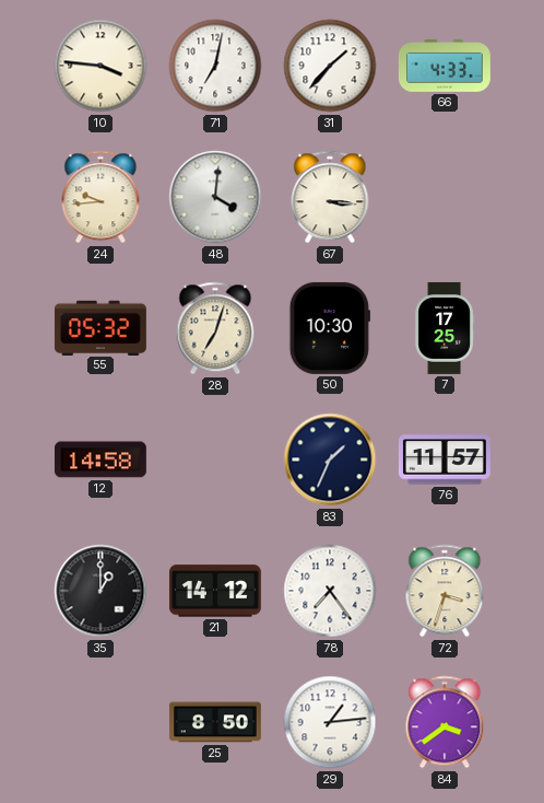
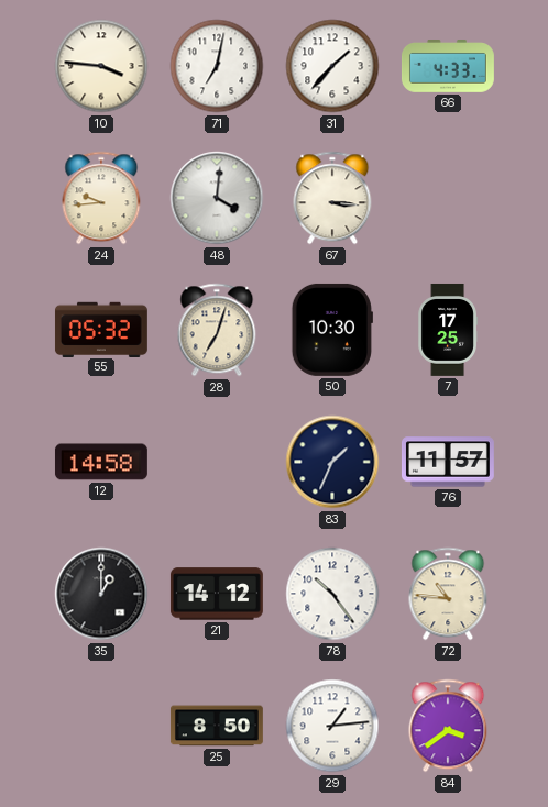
78: 7:24 -> 10:24 (332, 594)
72: 3:33 -> 10:46 (448, 594)
